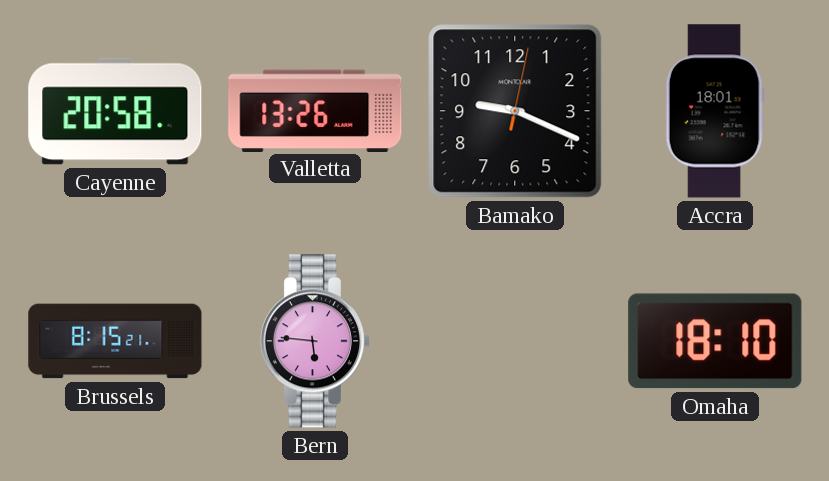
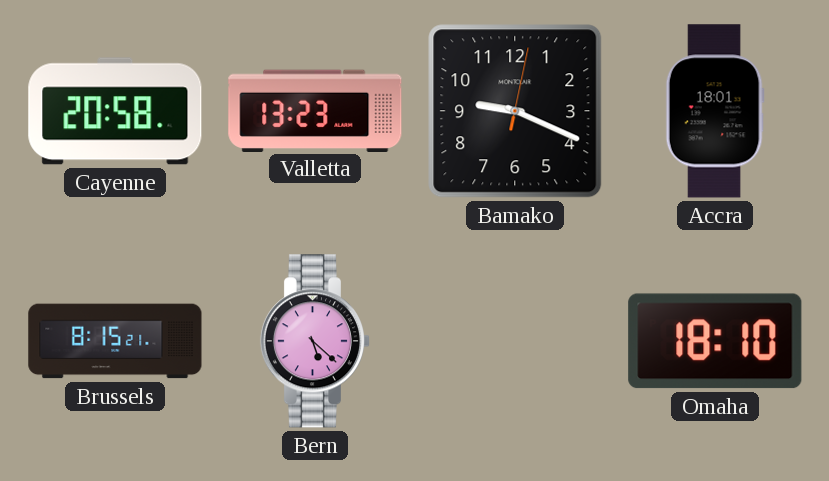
Valletta: 13:26 -> 13:23 (315, 110)
Bern: 5:46 -> 5:22 (315, 341)
